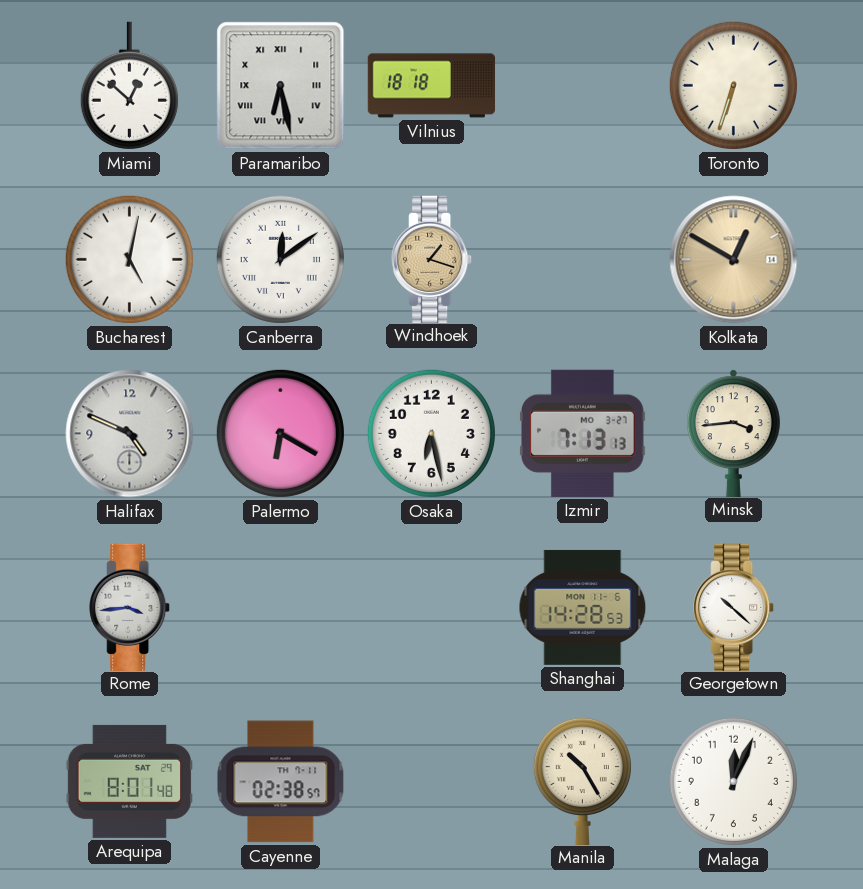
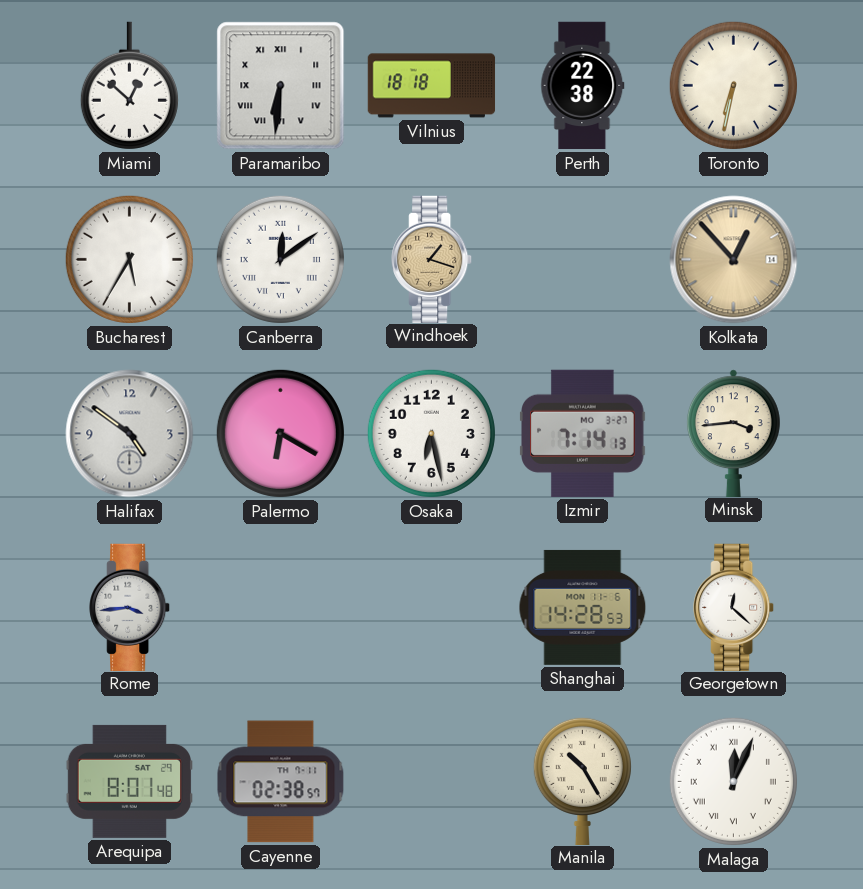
Paramaribo: 6:28 -> 6:31 (281, 86)
Perth: none -> 22:38 (583, 86)
Toronto: 6:33 -> 6:32 (733, 85)
Bucharest: 5:02 -> 5:35 (129, 259)
Kolkata: 12:50 -> 12:53 (734, 260)
Halifax: 4:49 -> 4:51 (130, 434)
Izmir: 7:13 -> 7:14 (583, 433)
Georgetown: 10:22 -> 12:22 (734, 607)
Malaga numerals: Arabic -> Roman (733, 781)
